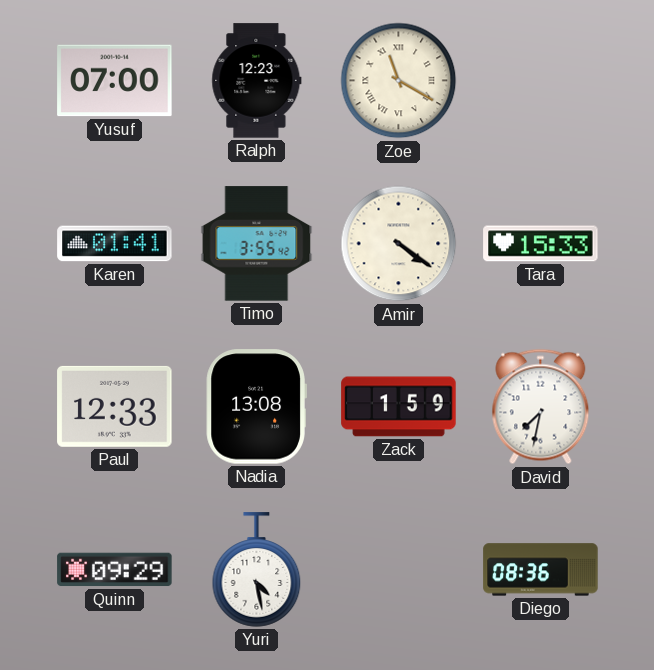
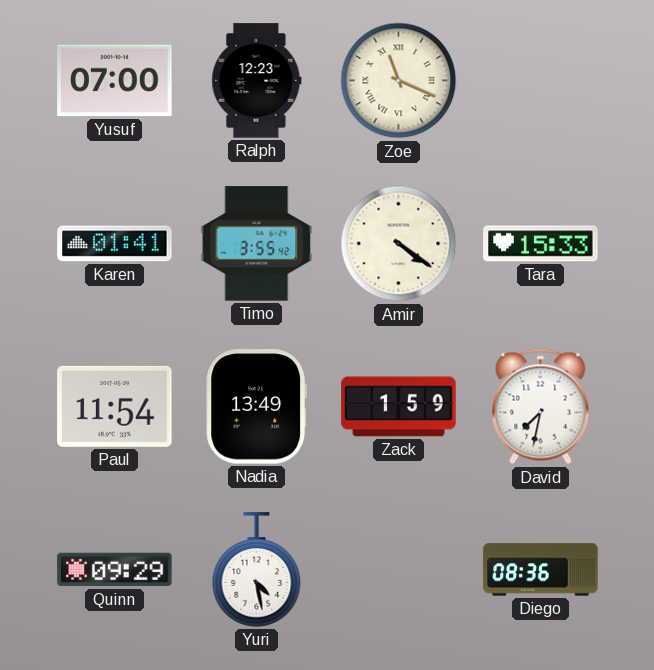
Zoe: 11:20 -> 11:19 (399, 81)
Paul: 12:33 -> 11:54 (115, 406)
Nadia: 13:08 -> 13:49 (256, 407)
